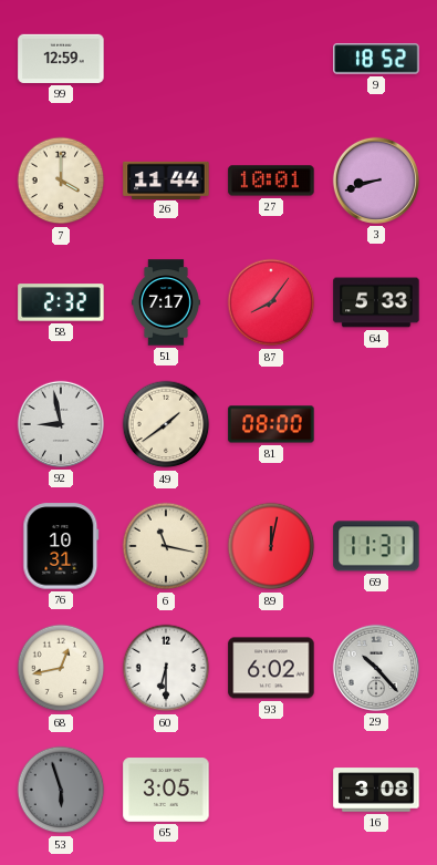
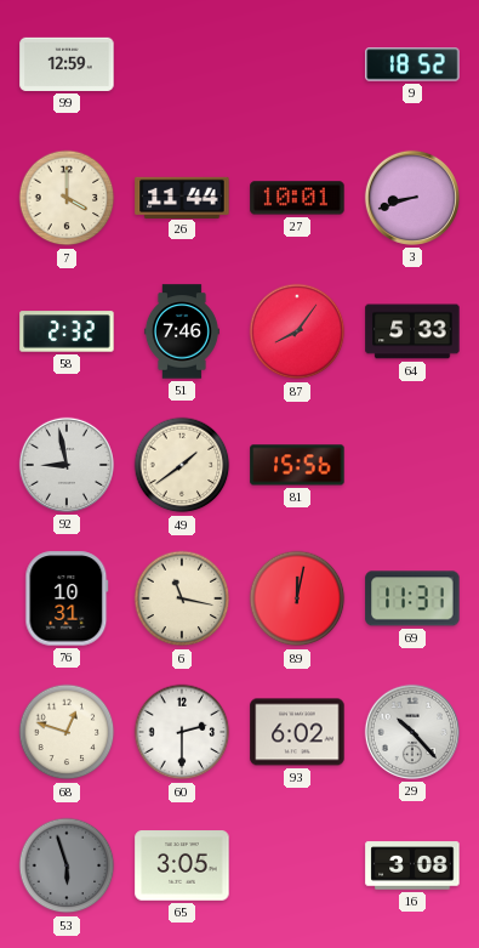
51: 7:17 -> 7:46 (182, 331)
81: 08:00 -> 15:56 (297, 465)
68: 12:43 -> 12:48 (67, 732)
60: 6:30 -> 2:30 (182, 732)
